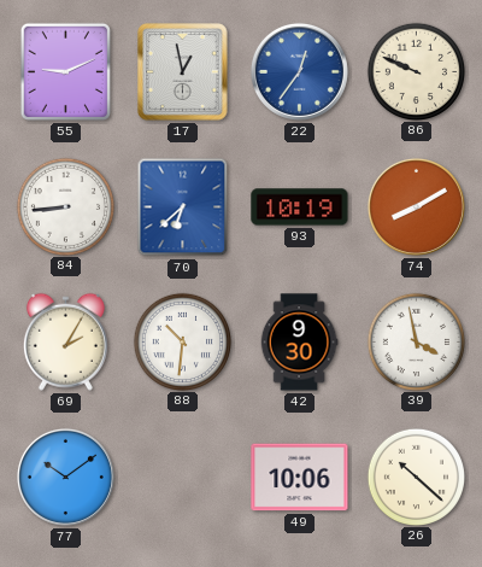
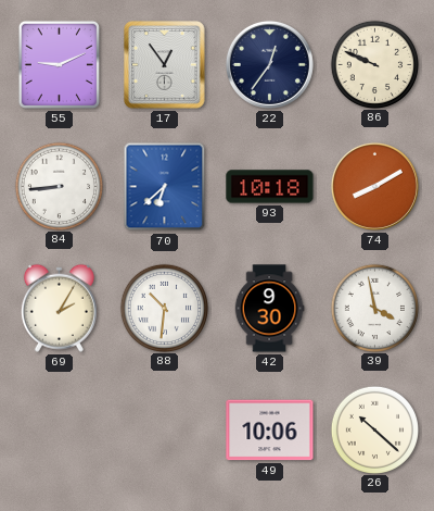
17: 12:58 -> 12:54 (165, 65)
22 dial: blue -> navy (269, 64)
93: 10:19 -> 10:18 (270, 187)
77: 10:09 -> none (65, 477)
